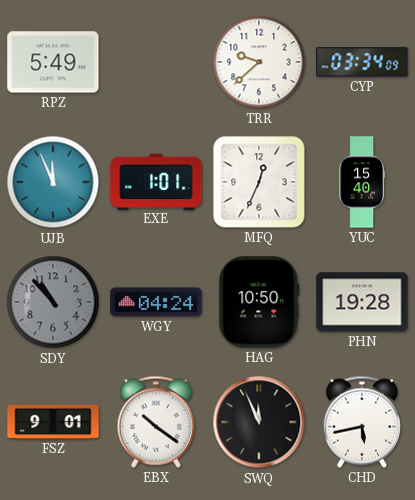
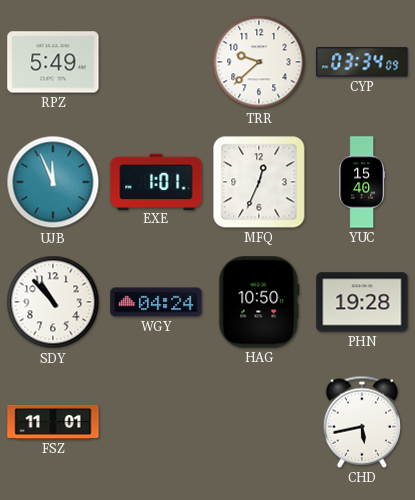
SDY dial: grey -> white (53, 302)
FSZ: 9:01 -> 11:01 (53, 422)
EBX: 10:21 -> none (155, 422)
SWQ: 11:56 -> none (259, 422)
